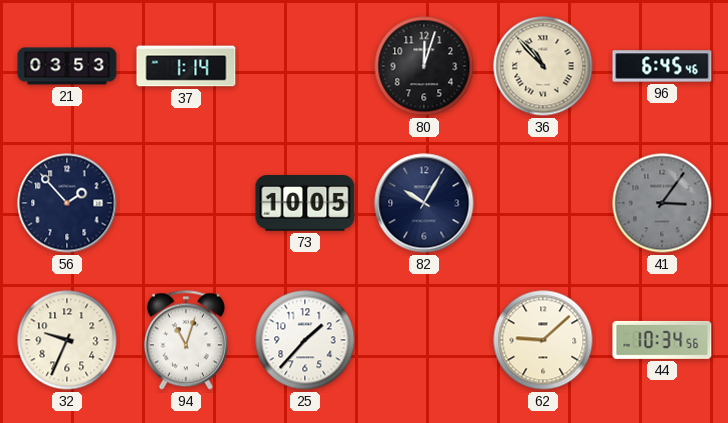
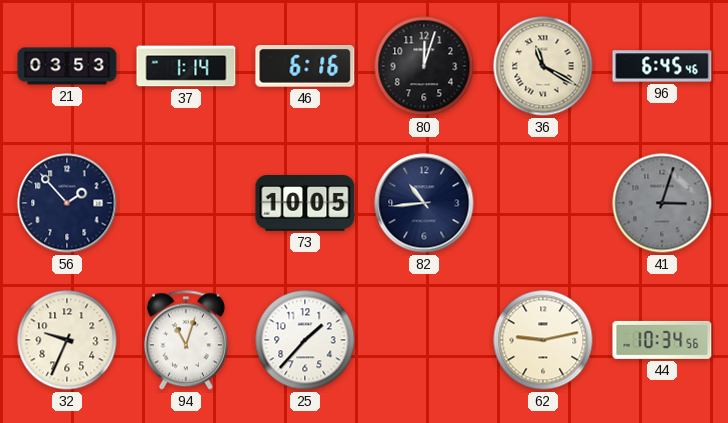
46: none -> 6:16 (305, 67)
36: 10:53 -> 11:20 (543, 66)
82: 10:05 -> 10:44 (424, 203)
41: 3:06 -> 3:03 (662, 203)
62: 9:08 -> 9:13 (543, 340)
